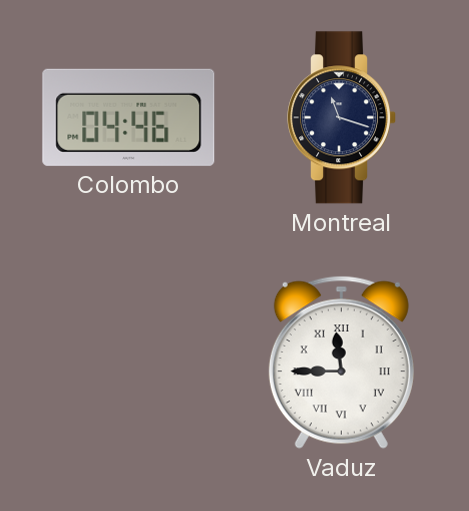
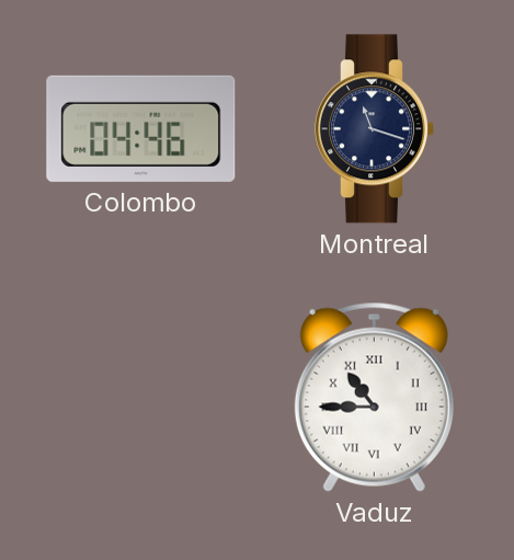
Vaduz: 11:45 -> 10:45 (374, 397)
